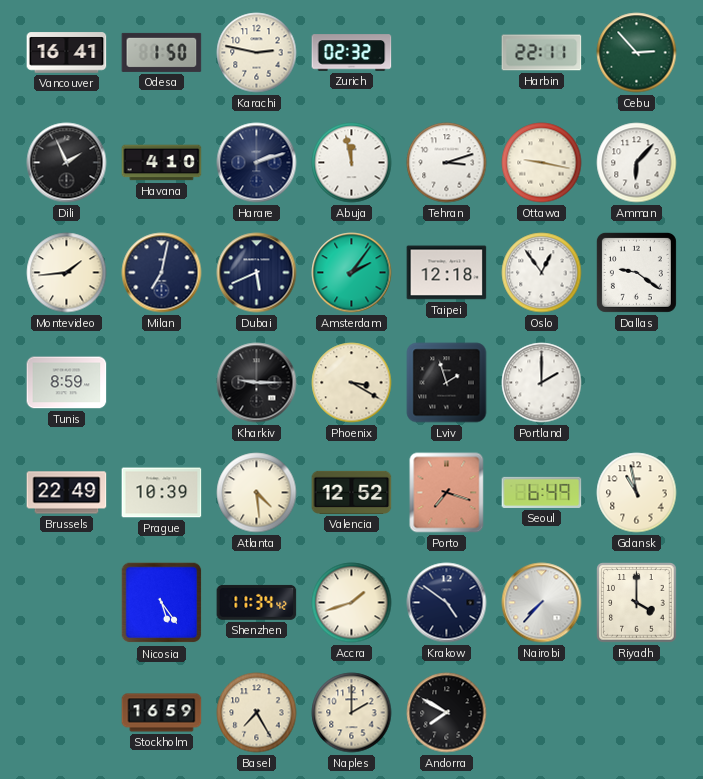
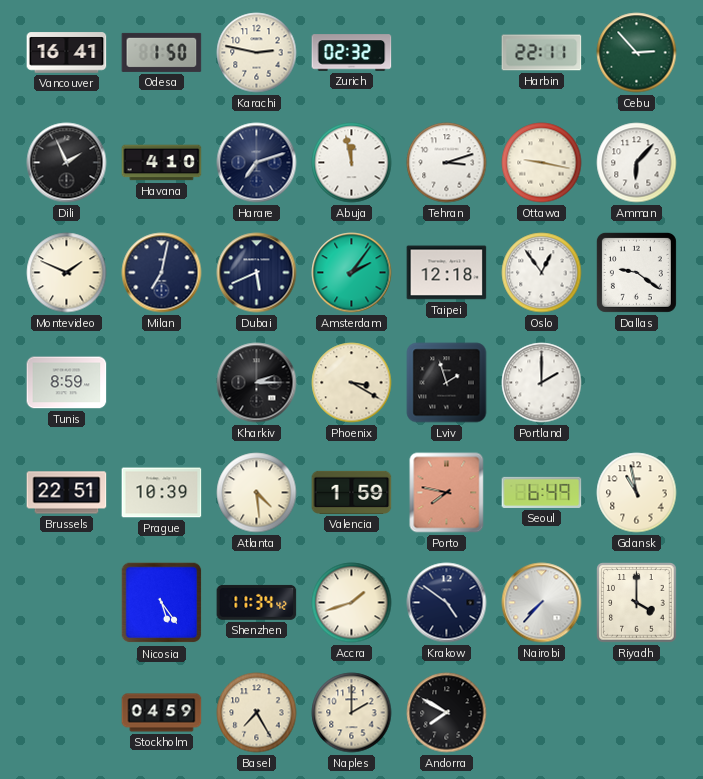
Harare: 2:12 -> 7:12 (257, 163)
Montevideo: 1:44 -> 1:49 (67, 273)
Kharkiv: 9:15 -> 2:15 (257, 383)
Brussels: 22:49 -> 22:51 (67, 493)
Valencia: 12:52 -> 1:59 (352, 492)
Porto: 7:18 -> 7:47 (447, 493)
Stockholm: 16:59 -> 04:59 (162, 713)
